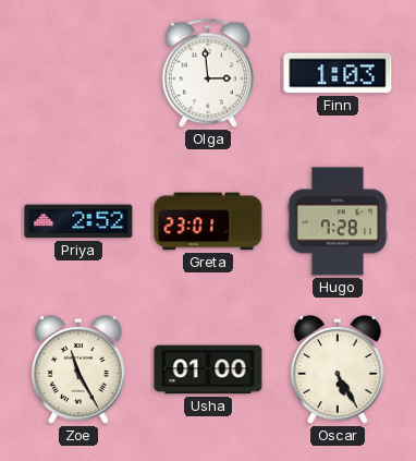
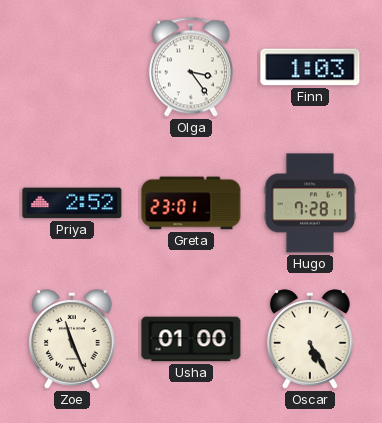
Olga: 2:59 -> 3:24 (191, 67)
Zoe: 11:25 -> 11:26 (73, 339)
